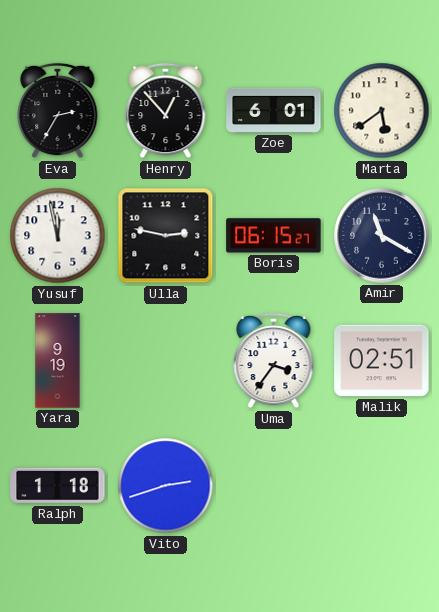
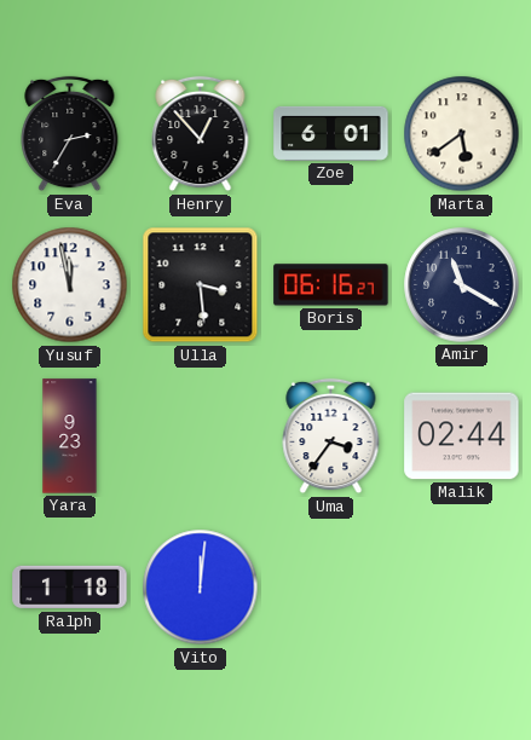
Ulla: 2:47 -> 3:29 (201, 285)
Boris: 06:15 -> 06:16 (331, 285)
Yara: 9:19 -> 9:23 (70, 437)
Malik: 02:51 -> 02:44 (462, 437)
Vito: 2:42 -> 12:01 (201, 588)
